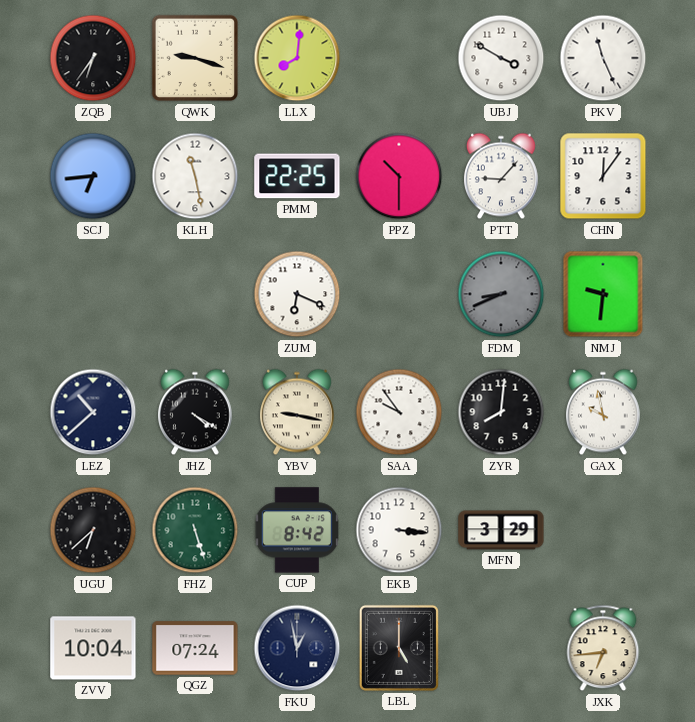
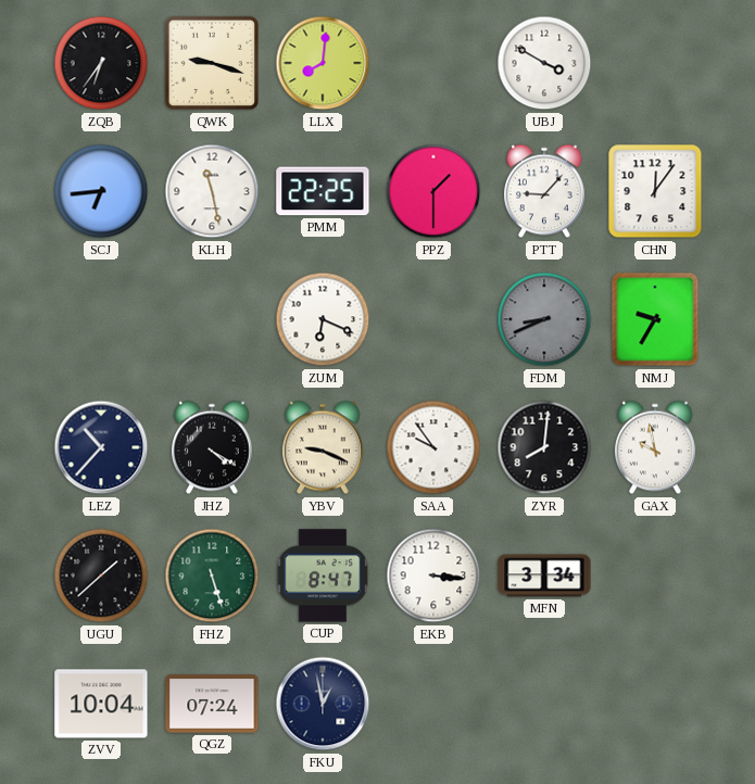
PKV: 11:26 -> none (603, 58)
PPZ: 10:30 -> 1:30 (433, 191)
NMJ: 9:31 -> 9:35 (655, 319)
LEZ: 10:38 -> 10:37 (101, 447)
YBV: 9:17 -> 9:19 (323, 447)
UGU: 6:38 -> 1:38 (101, 576)
CUP: 8:42 -> 8:47 (322, 576)
MFN: 3:29 -> 3:34 (544, 576)
LBL: 5:00 -> none (399, 648)
JXK: 6:44 -> none (603, 648)
